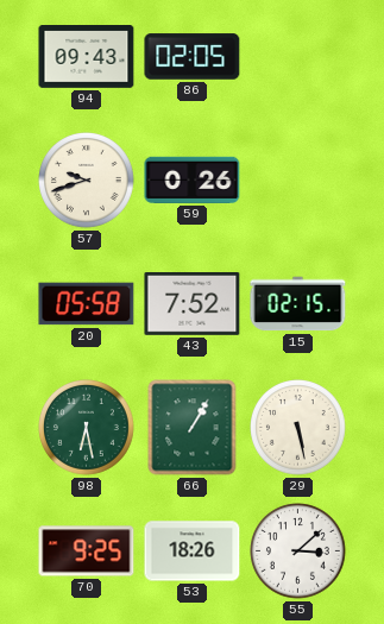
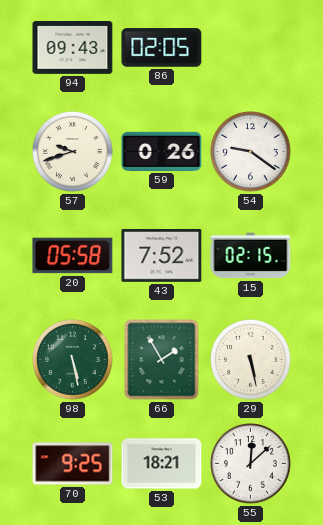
54: none -> 9:21 (251, 152)
98: 6:28 -> 5:28 (73, 360)
66: 1:05 -> 1:55 (162, 360)
53: 18:26 -> 18:21 (162, 464)
55: 3:08 -> 12:08 (251, 464)
